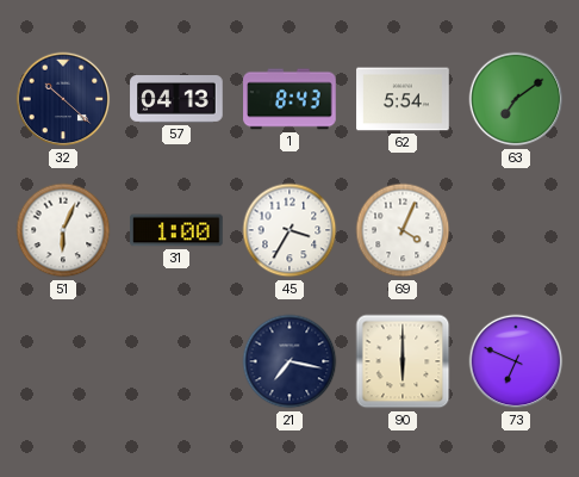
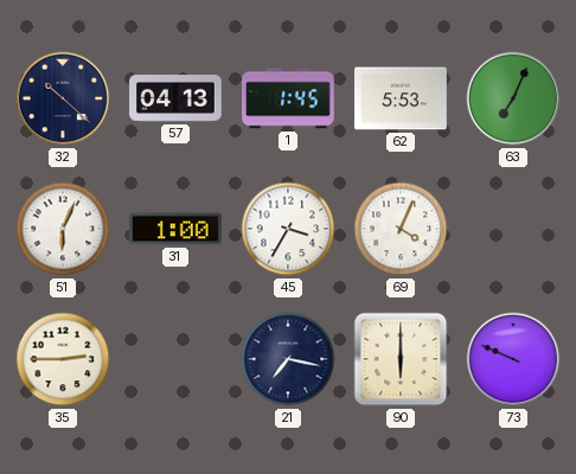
1: 8:43 -> 1:45 (288, 98)
62: 5:54 -> 5:53 (401, 98)
63: 7:09 -> 7:04 (513, 98)
35: none -> 2:45 (63, 359)
73: 6:49 -> 9:49 (513, 359)
